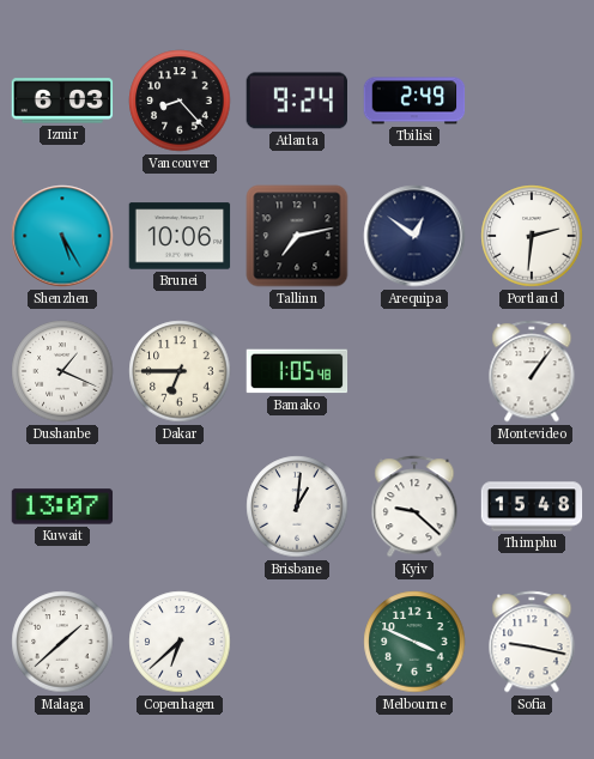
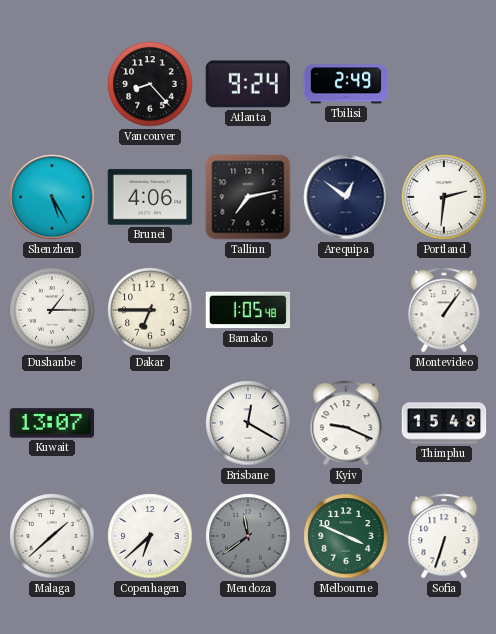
Izmir: 6:03 -> none (62, 101)
Brunei: 10:06 -> 4:06 (150, 197)
Dushanbe: 1:19 -> 1:15 (52, 310)
Brisbane: 1:01 -> 12:20 (248, 423)
Kyiv: 9:22 -> 9:19 (346, 423)
Mendoza: none -> 11:39 (248, 536)
Sofia: 9:17 -> 6:33 (444, 536)
